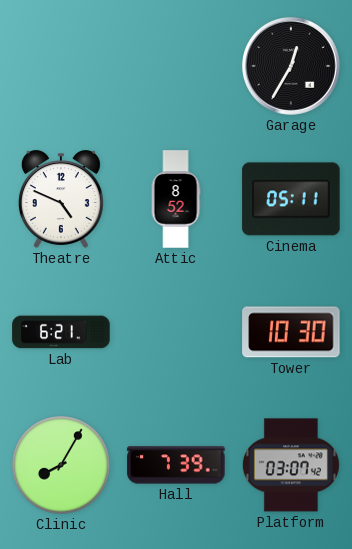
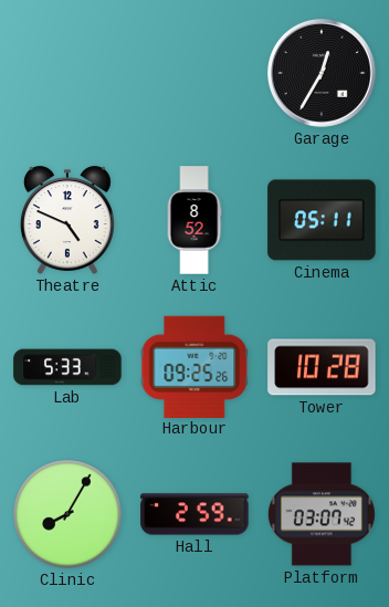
Lab: 6:21 -> 5:33 (67, 367)
Harbour: none -> 09:25 (195, 366)
Tower: 10:30 -> 10:28 (322, 367)
Hall: 7:39 -> 2:59 (195, 514)
